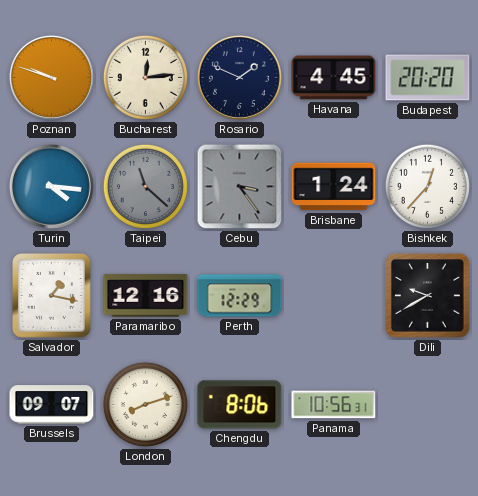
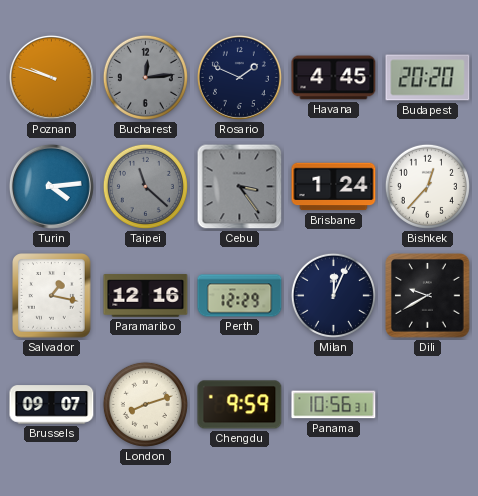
Bucharest dial: cream -> grey (145, 77)
Turin: 4:16 -> 4:14 (51, 186)
Milan: none -> 12:04 (333, 295)
Chengdu: 8:06 -> 9:59 (240, 405)
